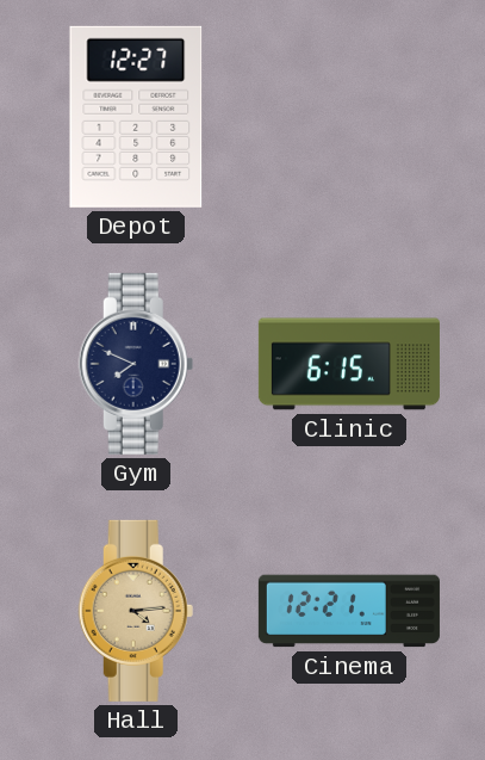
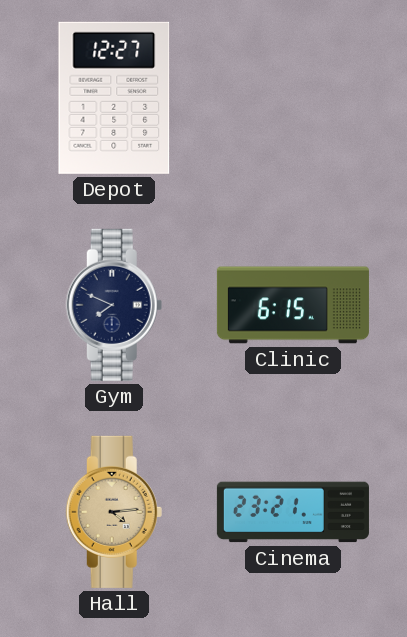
Cinema: 12:21 -> 23:21 (293, 512)
